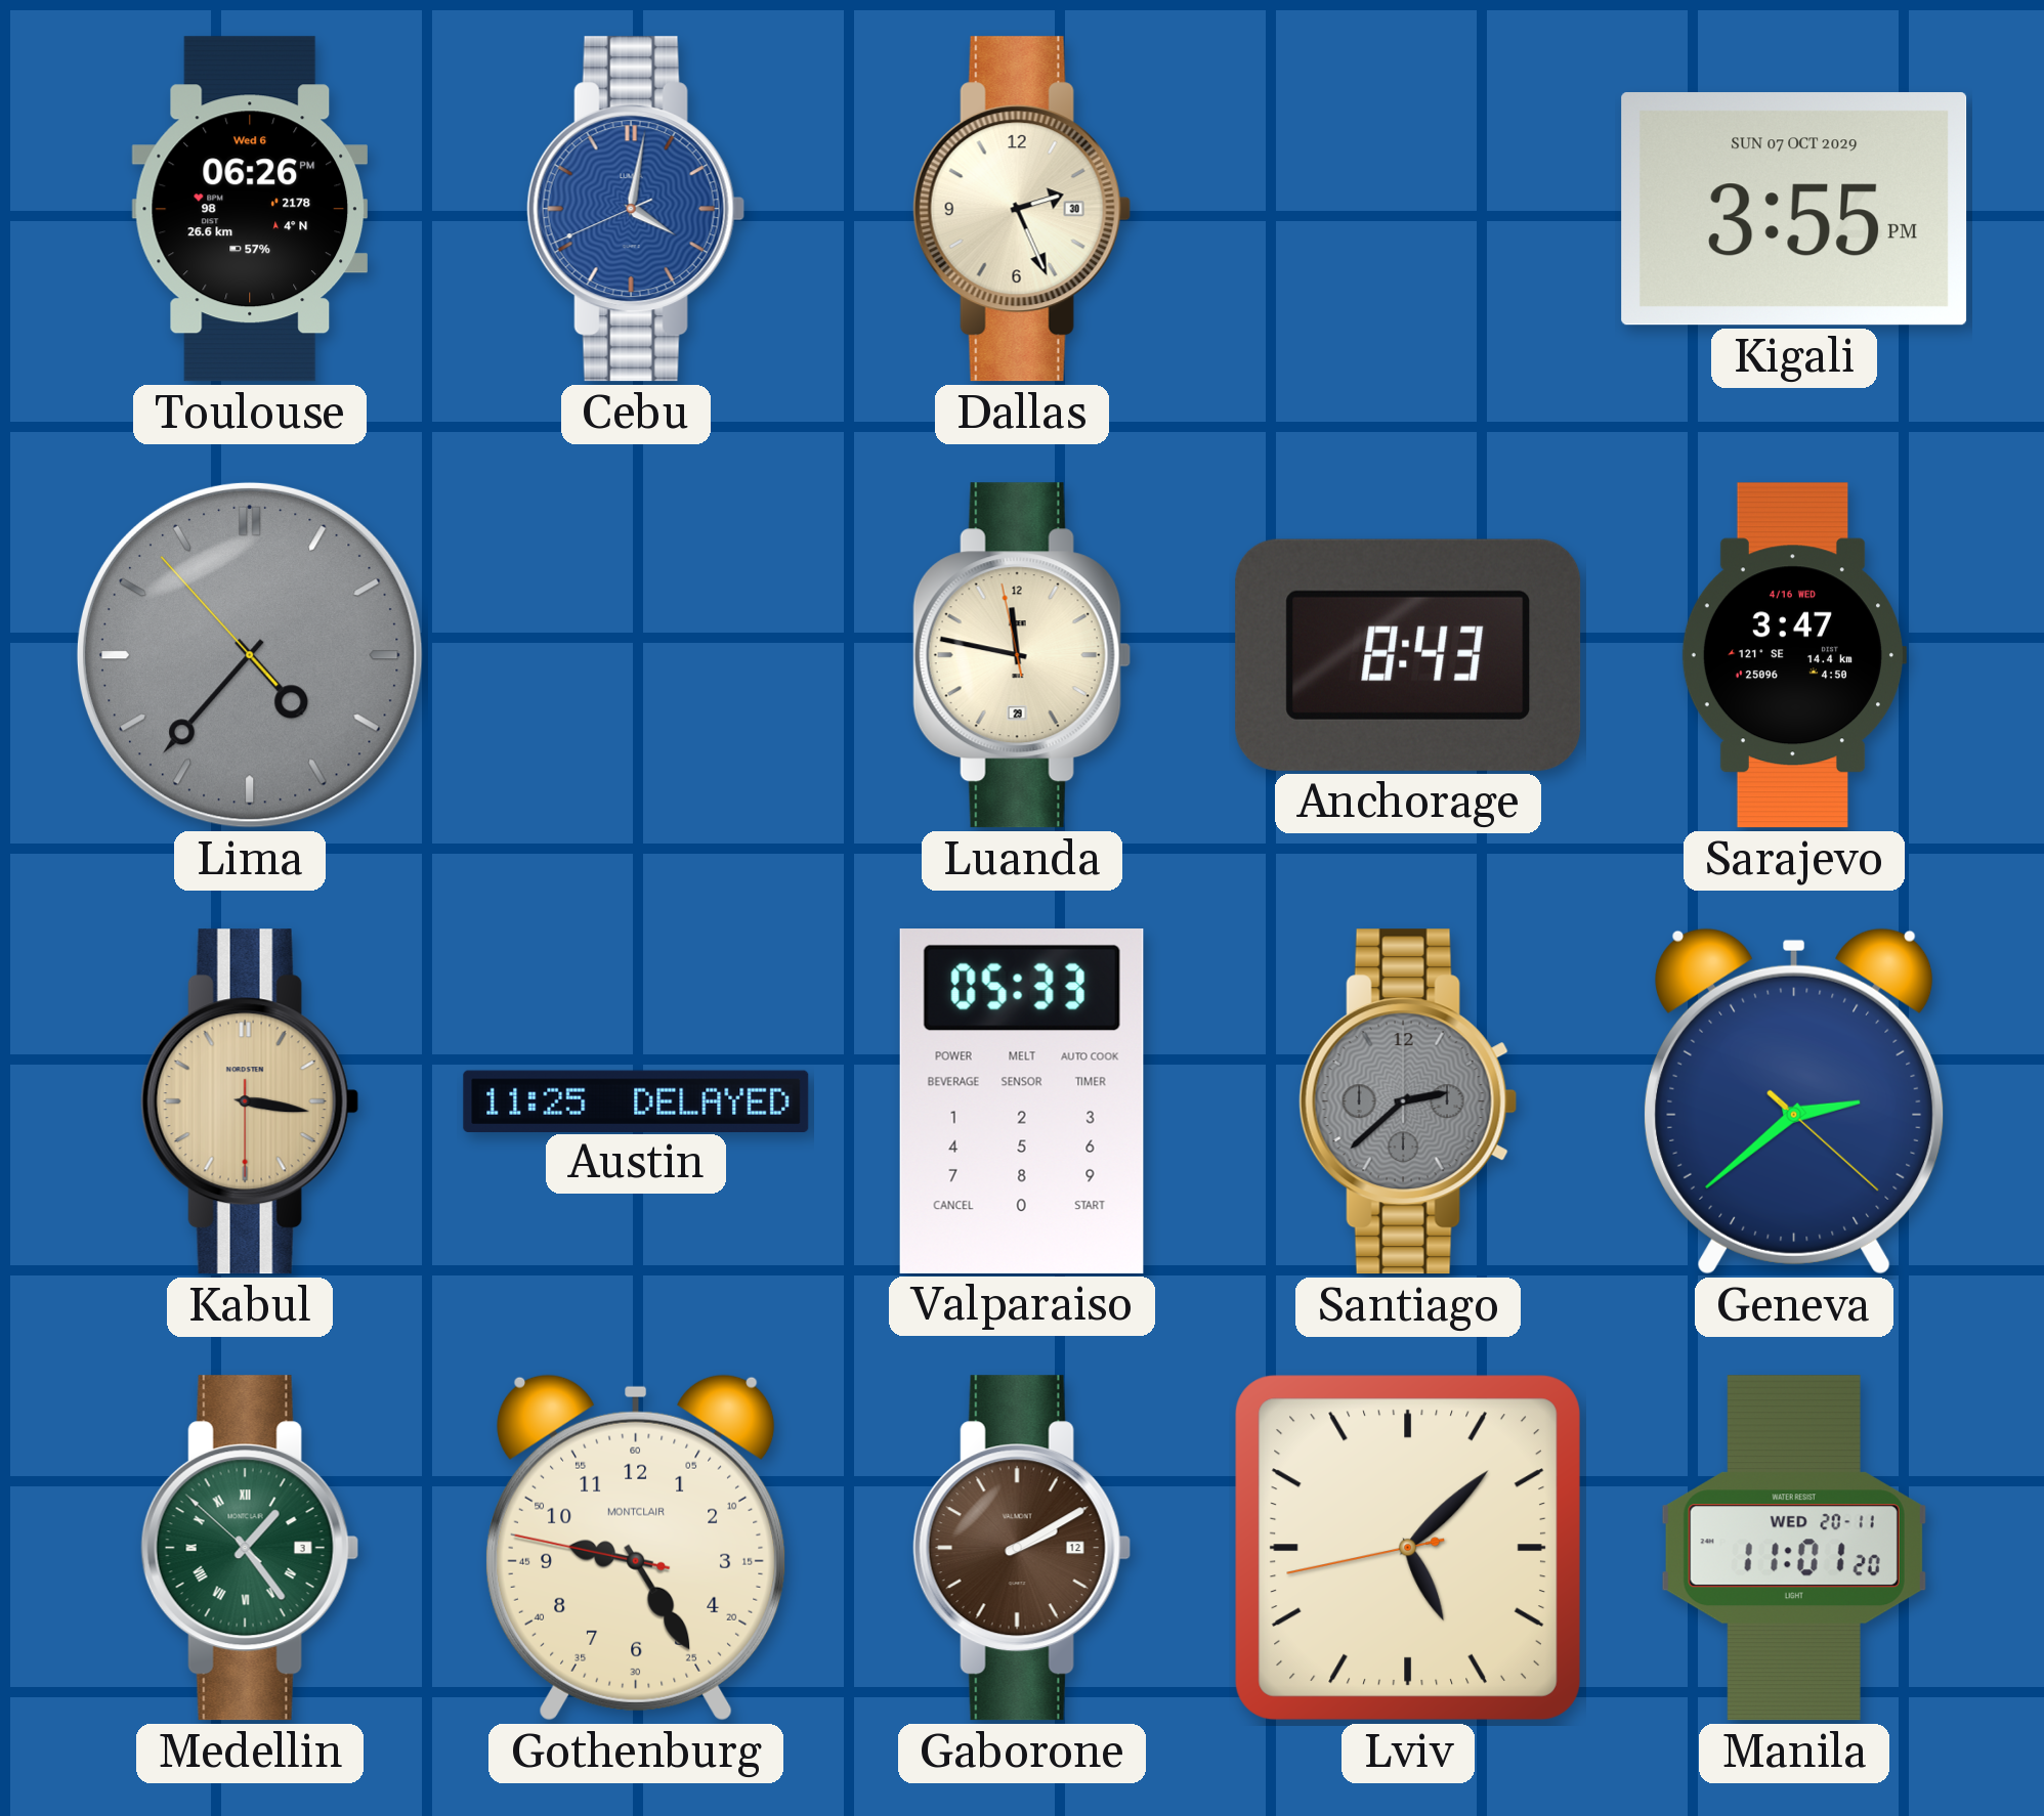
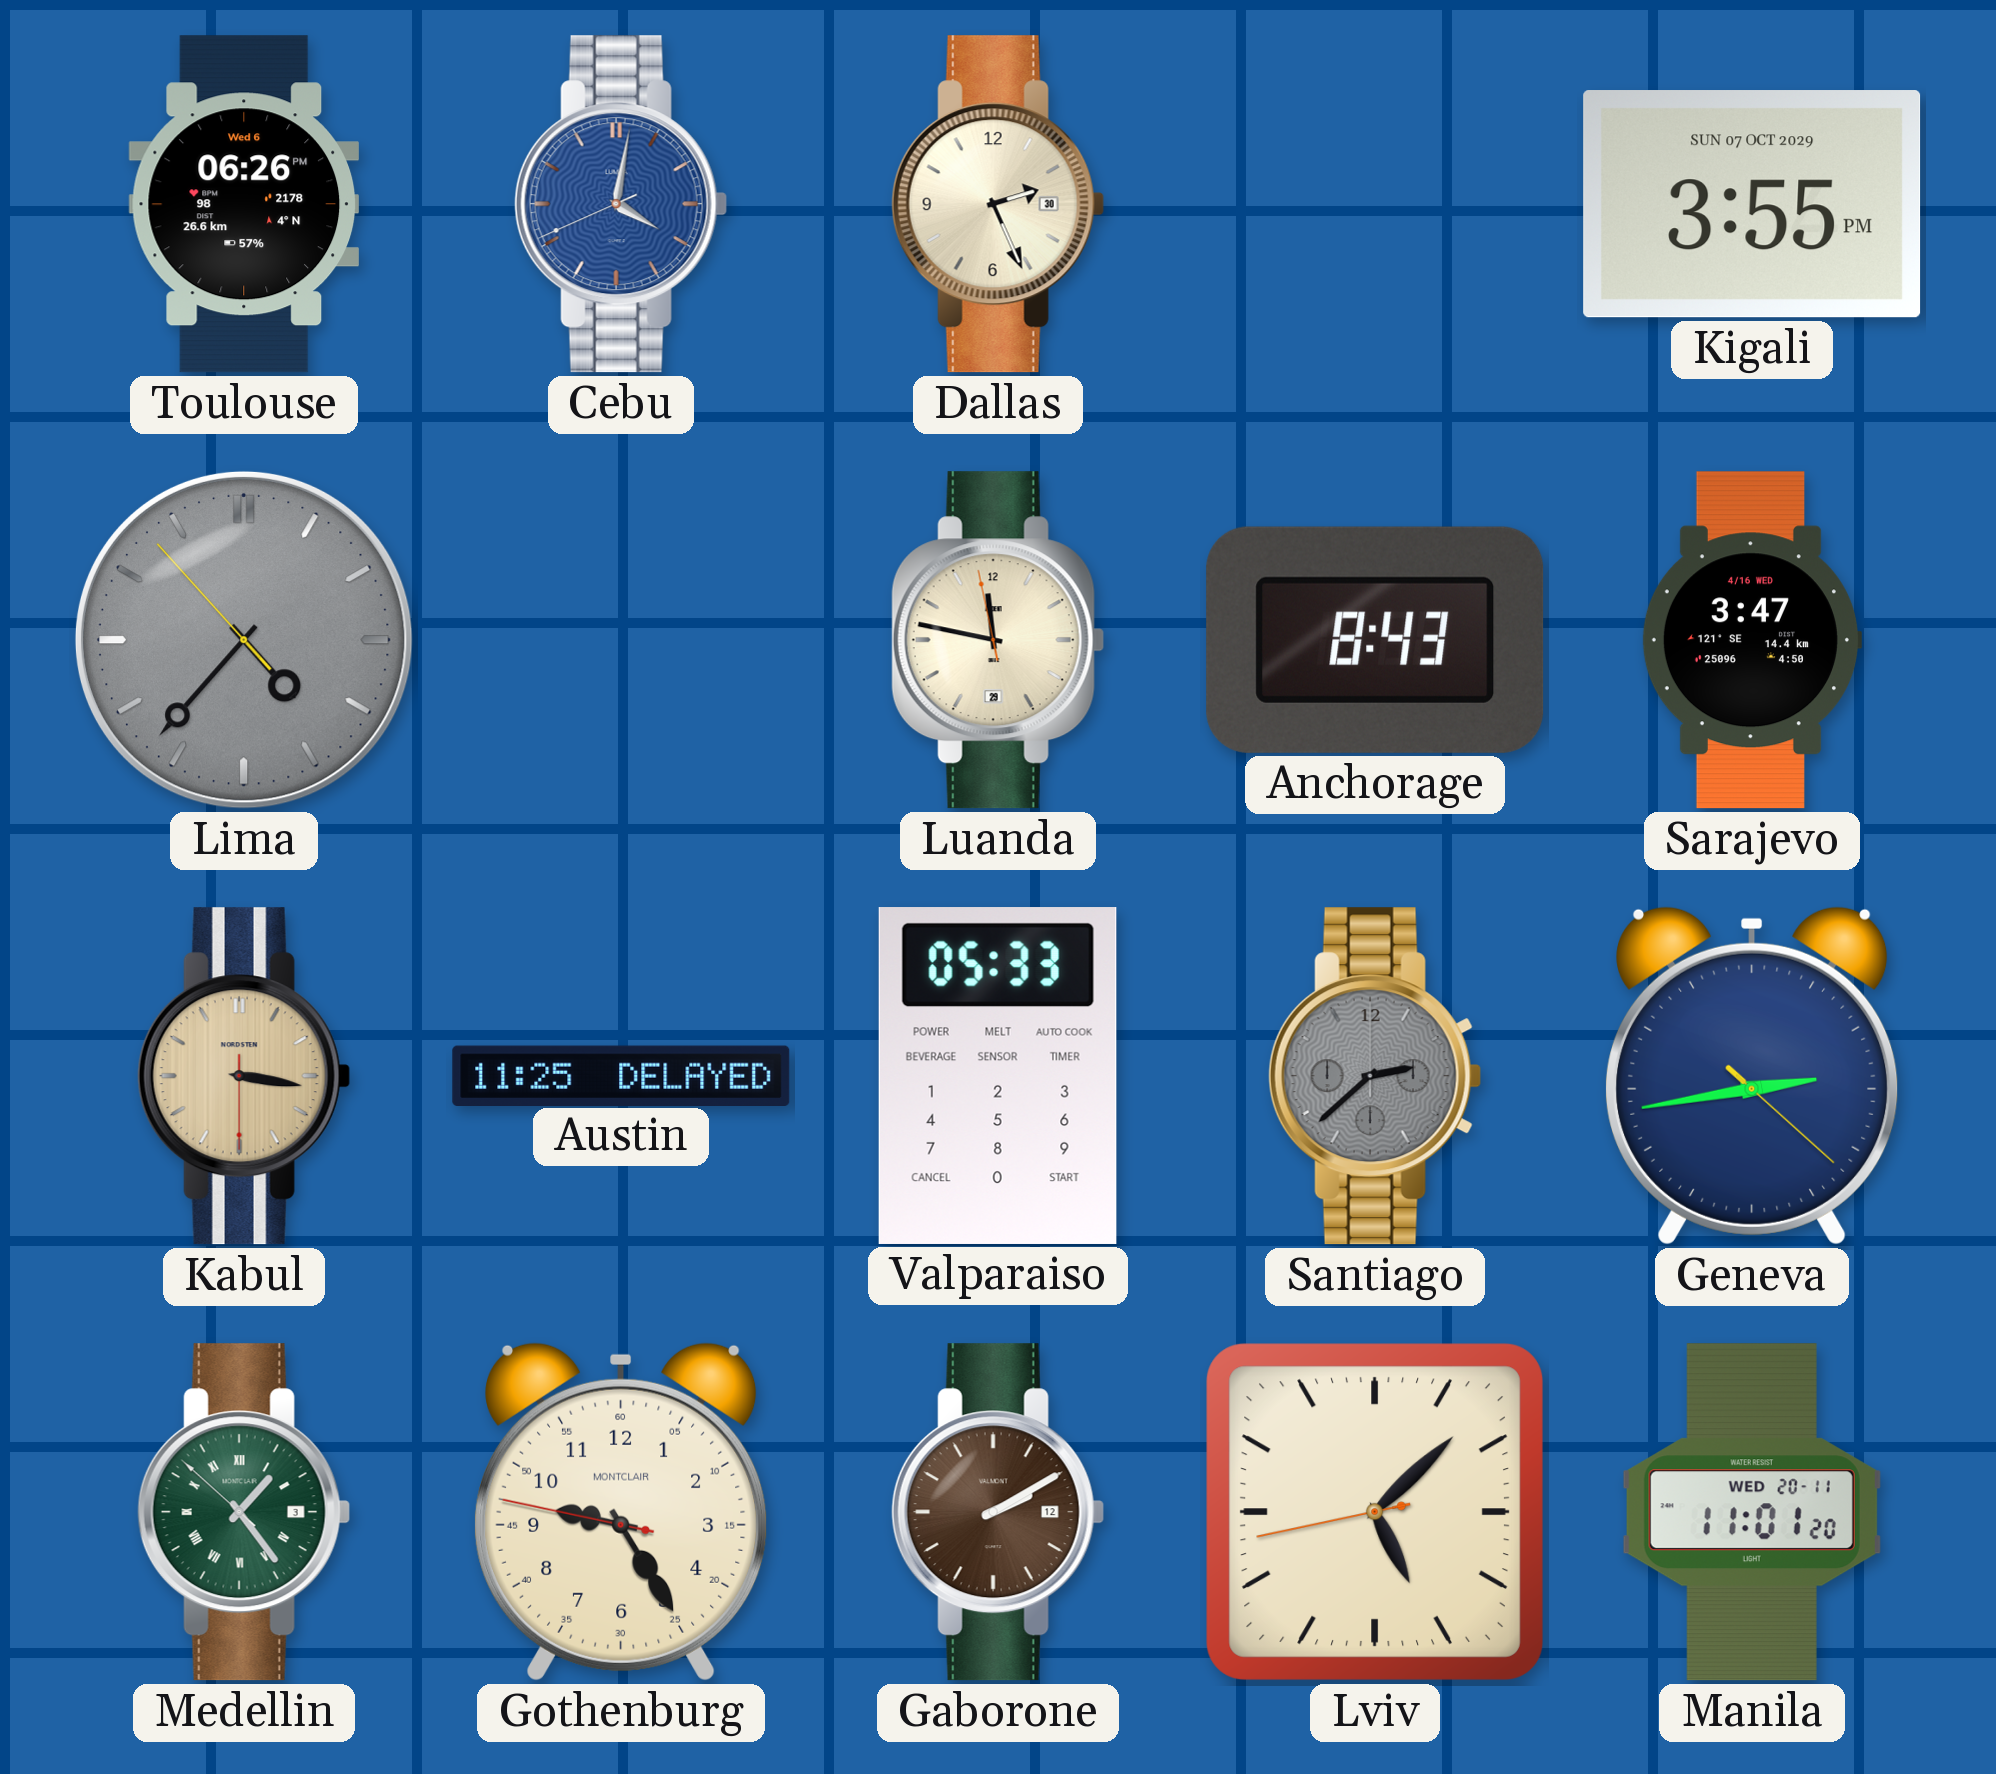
Geneva: 2:38 -> 2:43 (1753, 1076)
